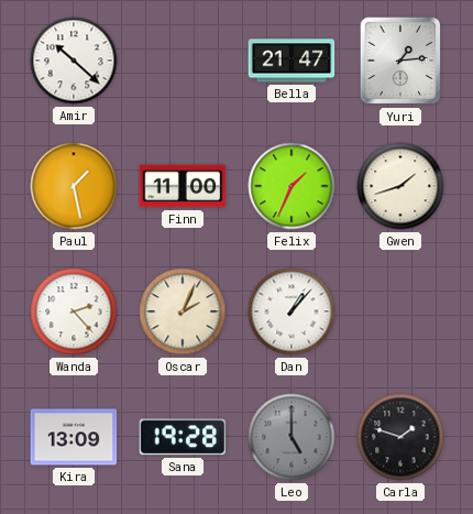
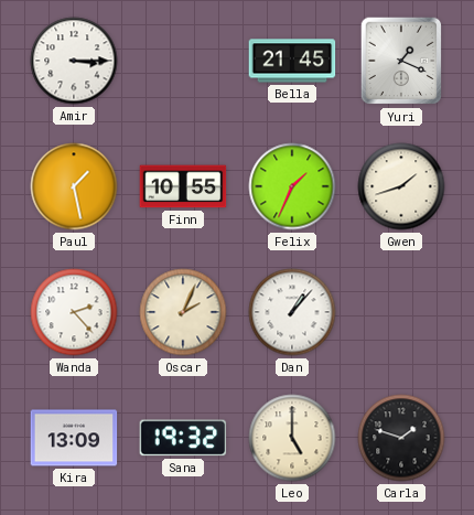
Amir: 10:22 -> 3:15 (74, 61)
Bella: 21:47 -> 21:45 (292, 61)
Yuri: 1:14 -> 1:19 (401, 61)
Finn: 11:00 -> 10:55 (183, 186)
Sana: 19:28 -> 19:32 (183, 438)
Leo dial: grey -> cream (292, 438)
